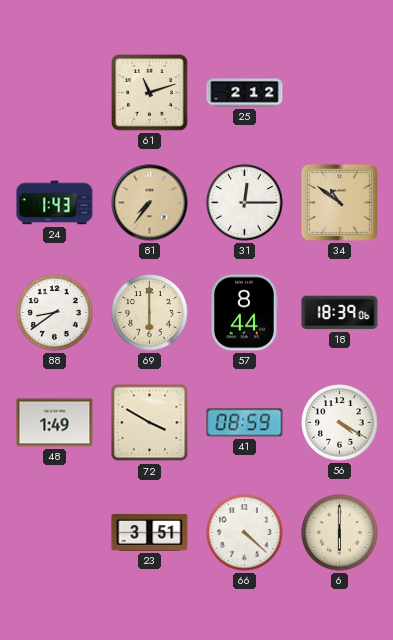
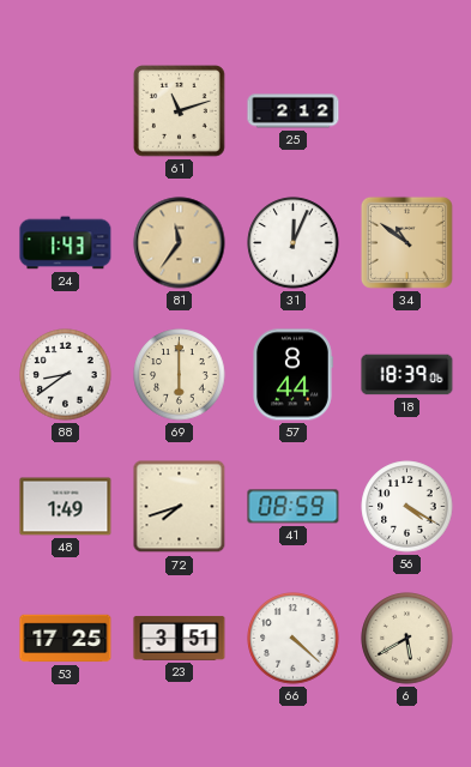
81: 7:36 -> 11:36 (180, 243)
31: 12:15 -> 12:04 (294, 243)
72: 3:50 -> 7:42 (180, 507)
53: none -> 17:25 (66, 639)
6: 6:00 -> 5:40 (407, 639)
